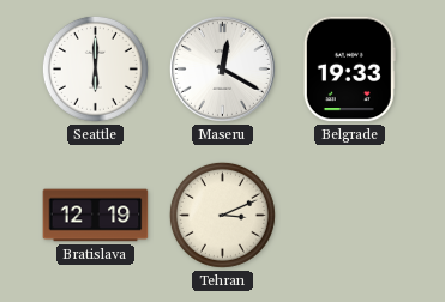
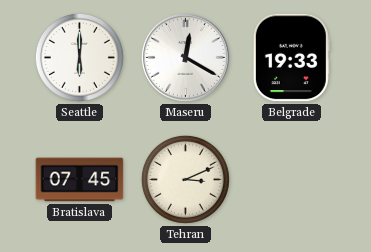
Bratislava: 12:19 -> 07:45 (80, 180)
